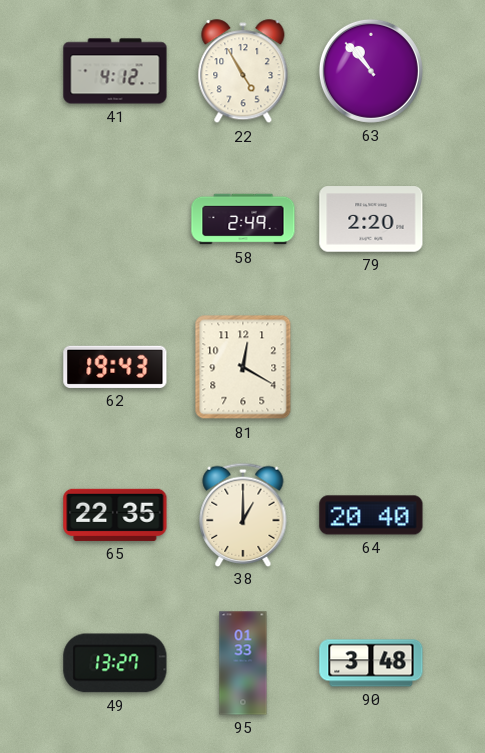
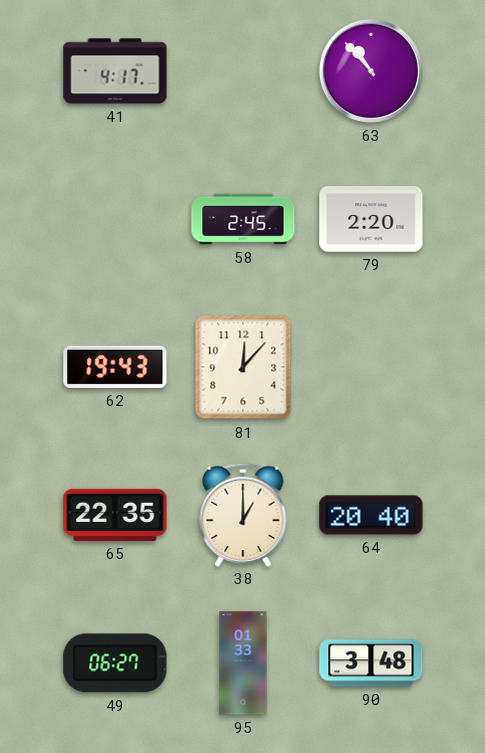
41: 4:12 -> 4:17 (115, 71)
22: 4:55 -> none (243, 72)
58: 2:49 -> 2:45 (243, 219)
81: 12:20 -> 12:07 (243, 367)
49: 13:27 -> 06:27 (115, 663)
